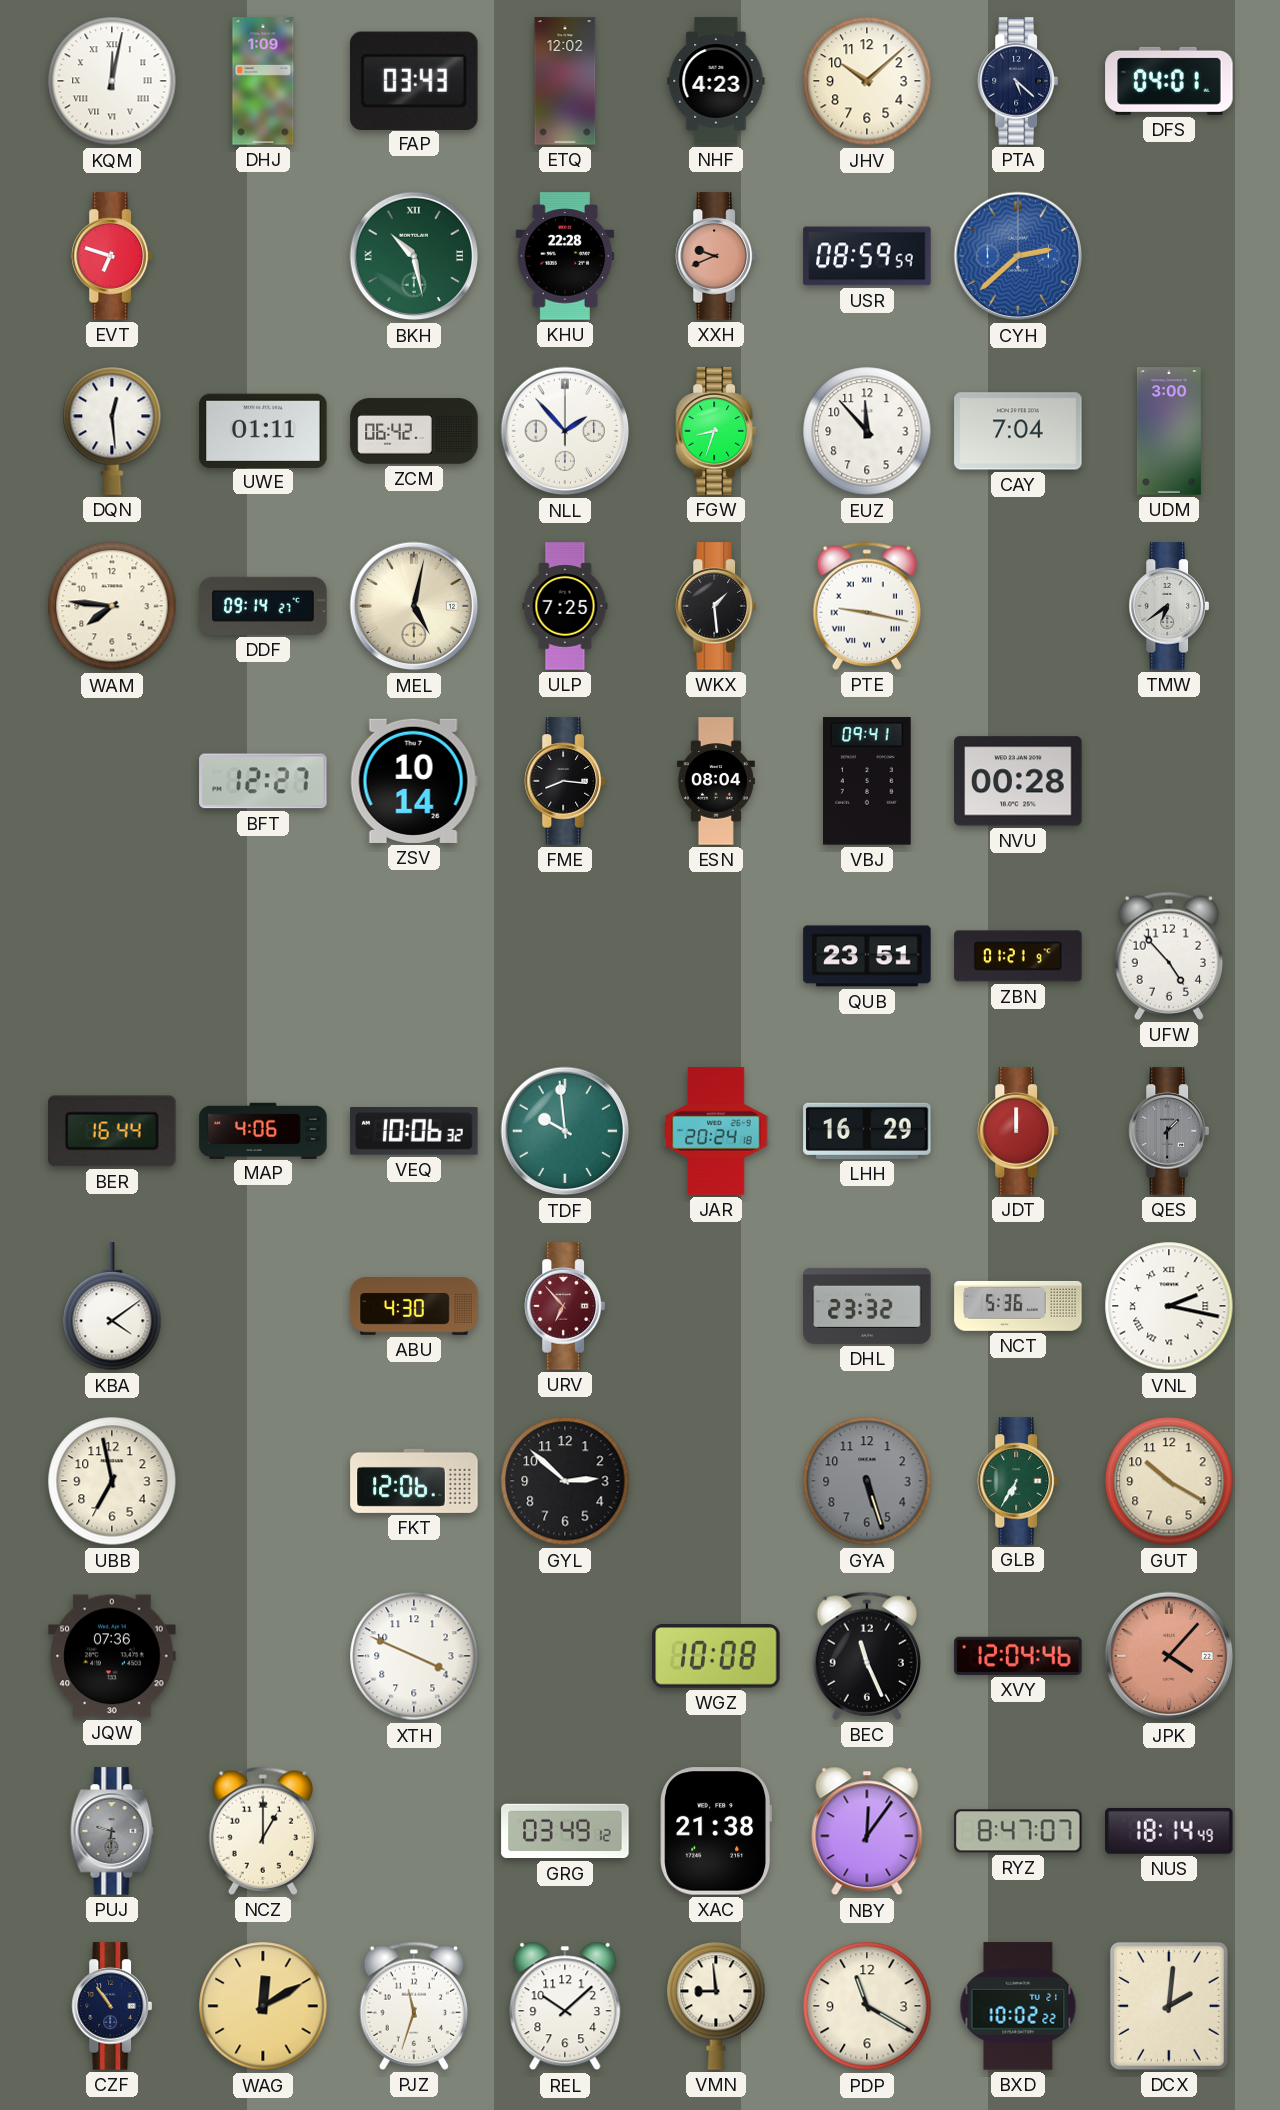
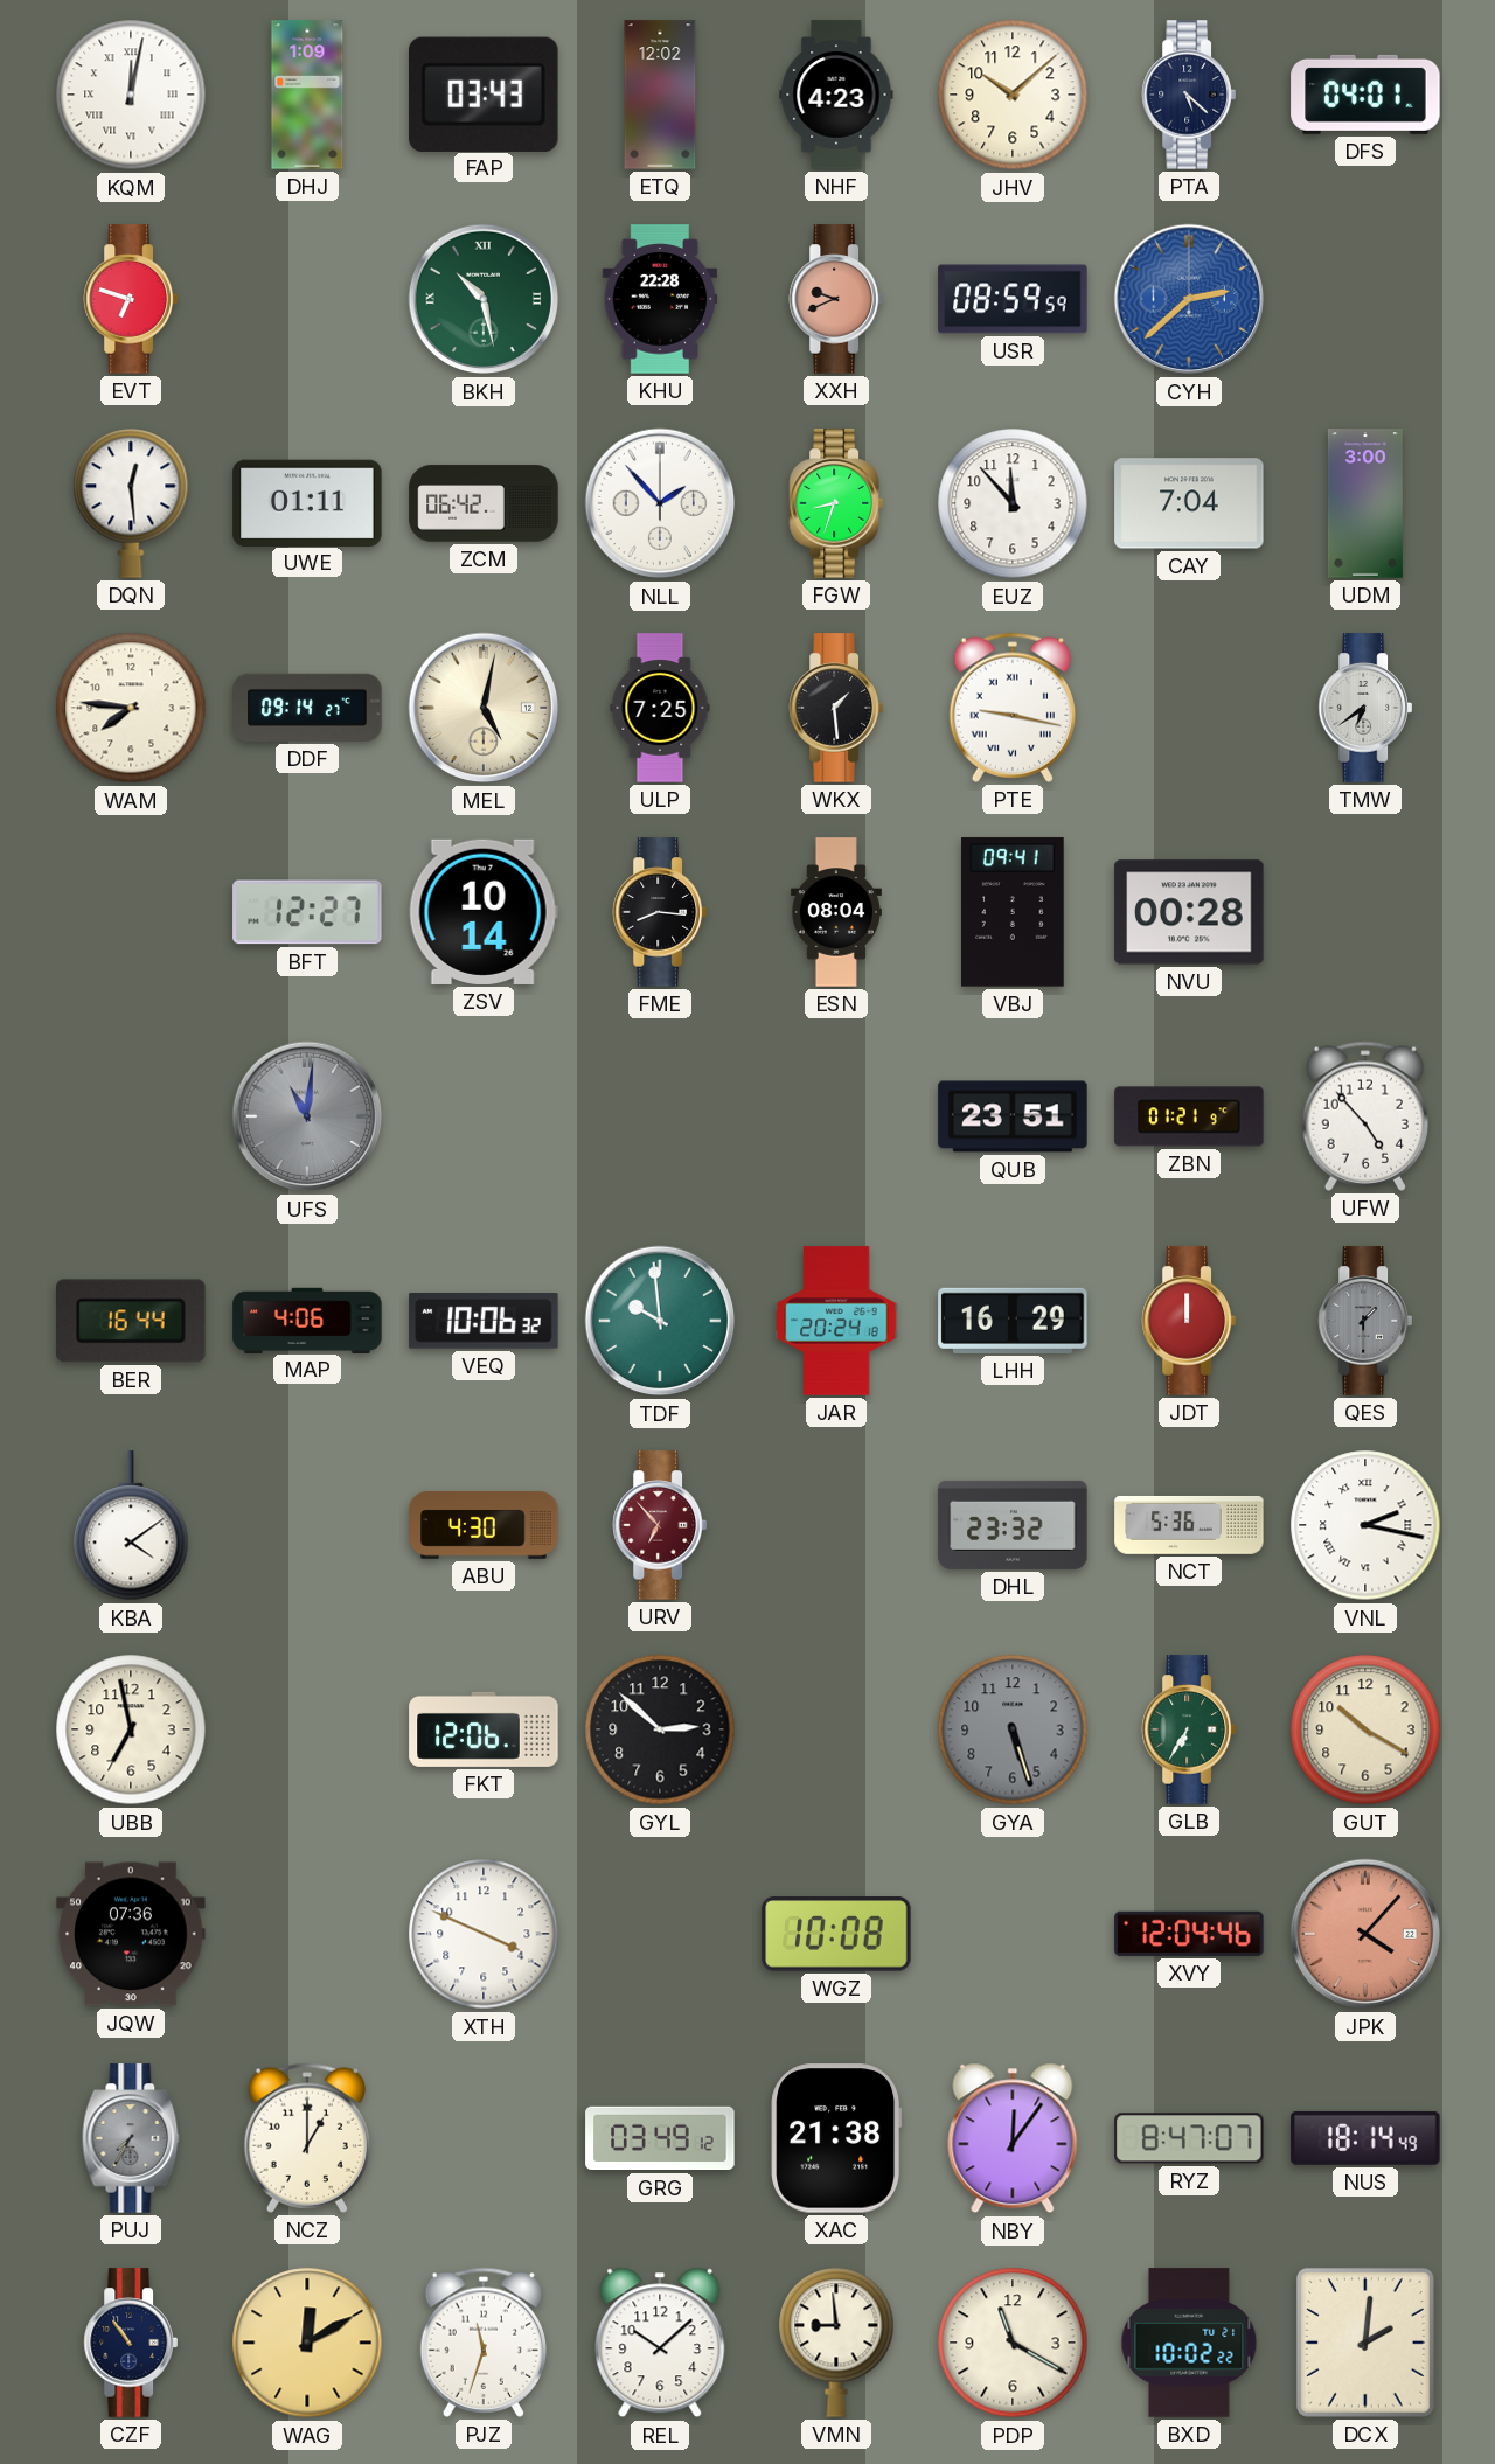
UFS: none -> 11:01 (307, 1116)
BEC: 11:26 -> none (866, 1656)
PUJ: 9:31 -> 7:35 (131, 2138)
